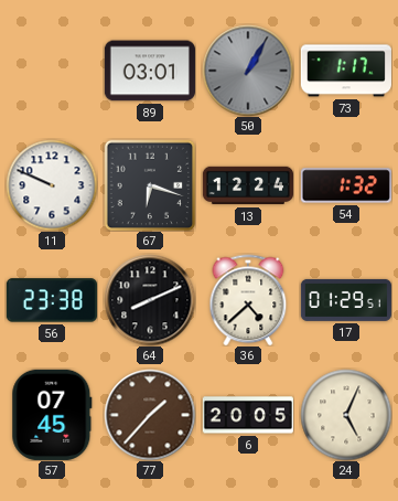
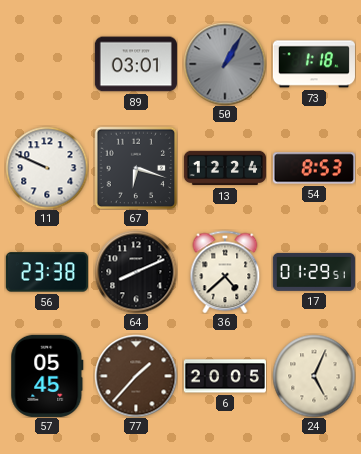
73: 1:17 -> 1:18 (314, 64)
54: 1:32 -> 8:53 (314, 168)
57: 07:45 -> 05:45 (47, 376)
